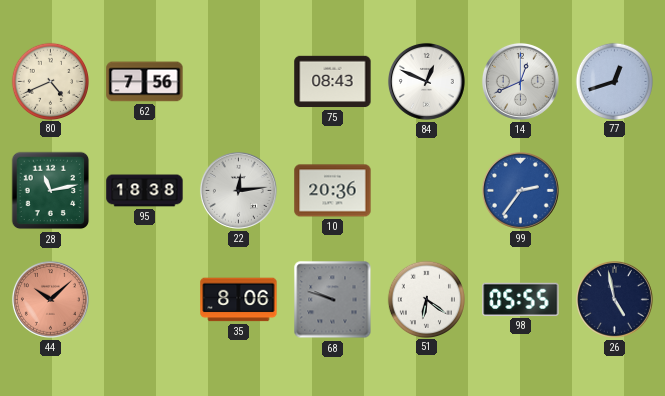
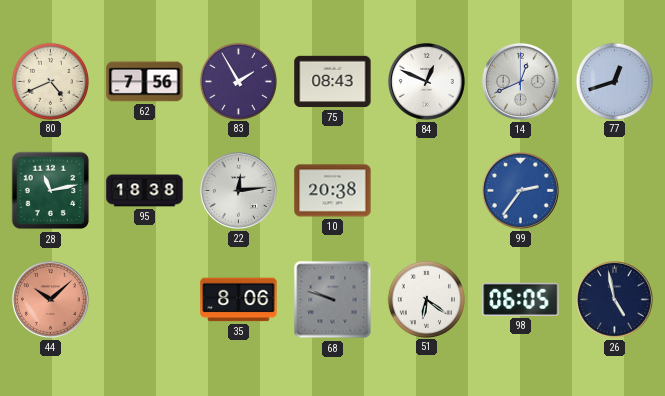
83: none -> 1:55 (238, 81)
10: 20:36 -> 20:38 (333, 191)
98: 05:55 -> 06:05 (521, 299)
